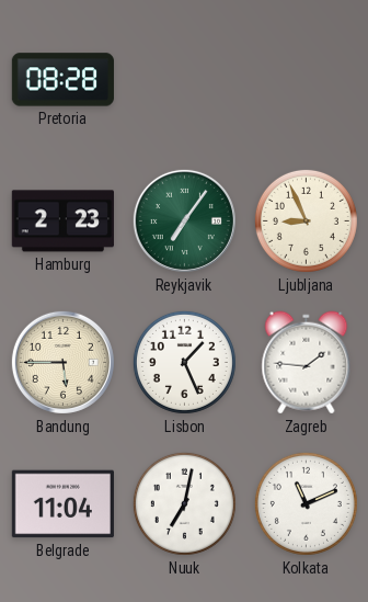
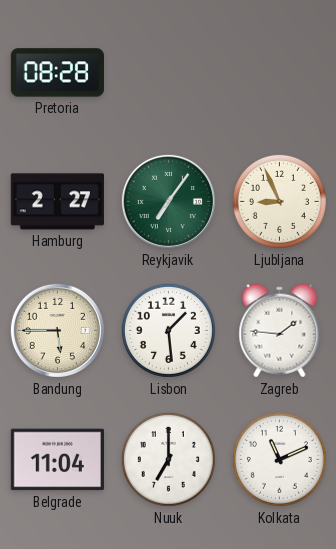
Hamburg: 2:23 -> 2:27 (57, 202)
Lisbon: 1:26 -> 1:29 (168, 330)
Nuuk: 7:02 -> 7:00 (168, 459)
